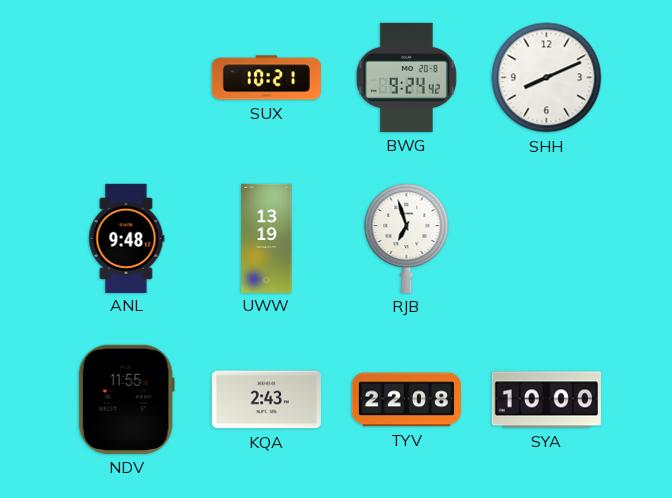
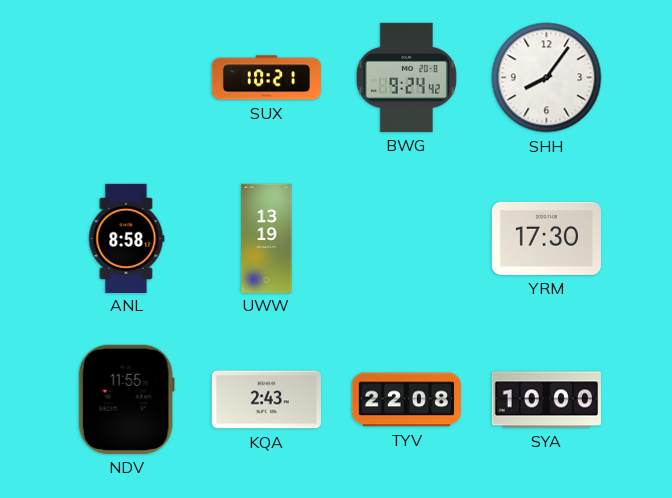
SHH: 8:11 -> 8:06 (547, 78)
ANL: 9:48 -> 8:58 (127, 238)
RJB: 6:57 -> none (407, 239)
YRM: none -> 17:30 (546, 238)
